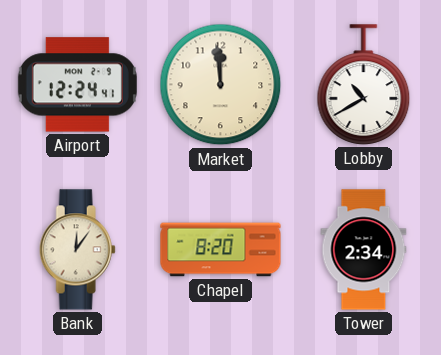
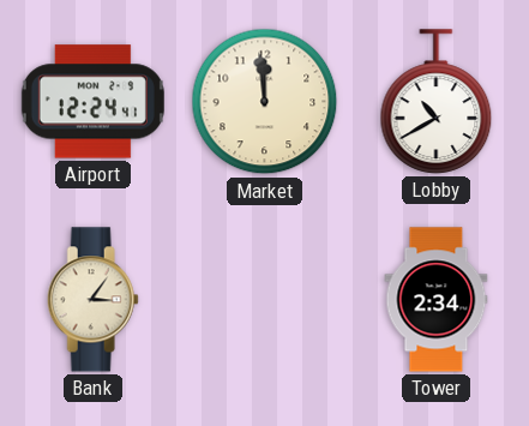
Bank: 12:06 -> 3:06 (92, 300)
Chapel: 8:20 -> none (221, 250)
